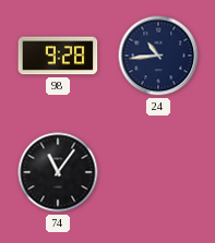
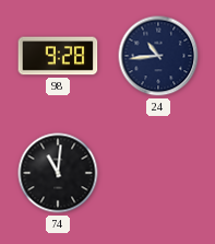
74: 11:06 -> 11:01 (58, 173)
